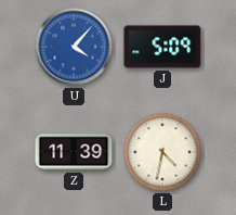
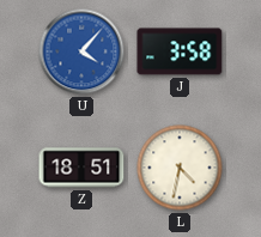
J: 5:09 -> 3:58 (180, 51)
Z: 11:39 -> 18:51 (81, 168)
